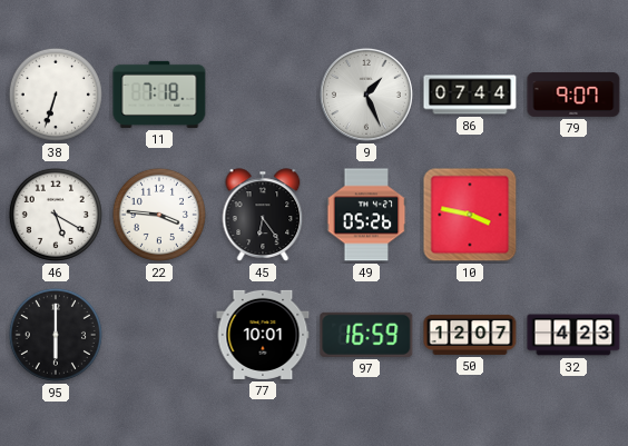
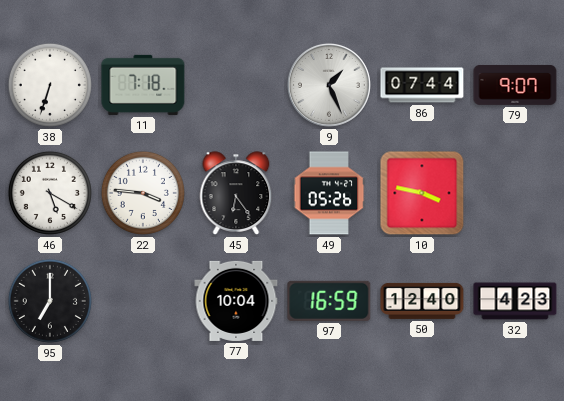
95: 6:00 -> 7:00 (50, 301)
77: 10:01 -> 10:04 (236, 301)
50: 12:07 -> 12:40 (422, 301)
